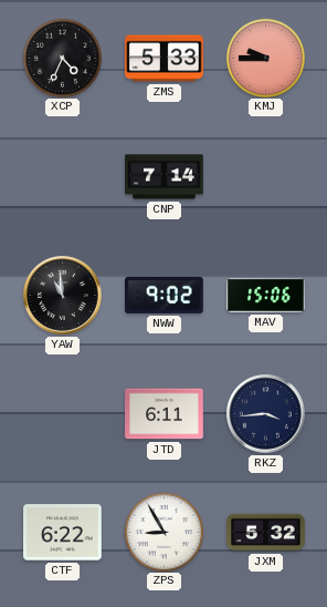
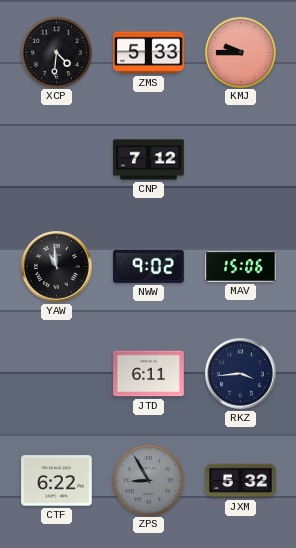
XCP: 4:34 -> 4:31 (56, 52)
CNP: 7:14 -> 7:12 (149, 160)
ZPS dial: white -> grey (148, 480)
